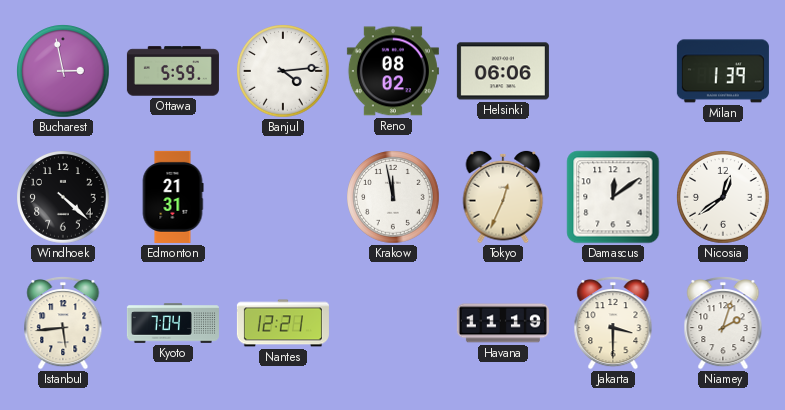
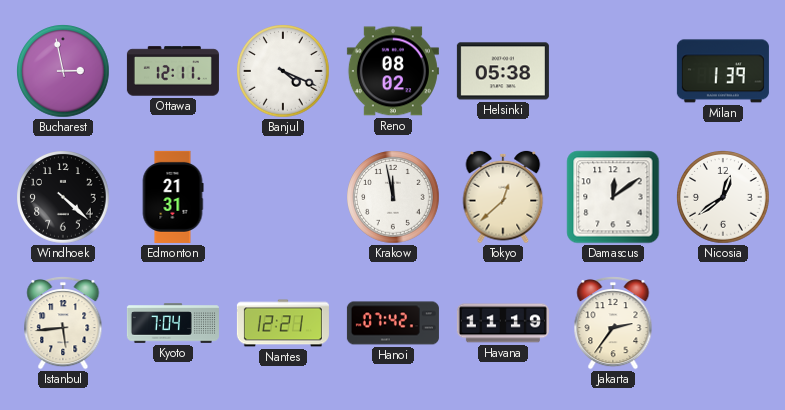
Ottawa: 5:59 -> 12:11 (173, 71)
Banjul: 4:14 -> 4:19 (283, 71)
Helsinki: 06:06 -> 05:38 (503, 71)
Tokyo: 12:34 -> 12:38 (503, 197)
Hanoi: none -> 07:42 (393, 323)
Jakarta: 3:30 -> 2:36 (613, 324)
Niamey: 2:03 -> none (723, 324)
